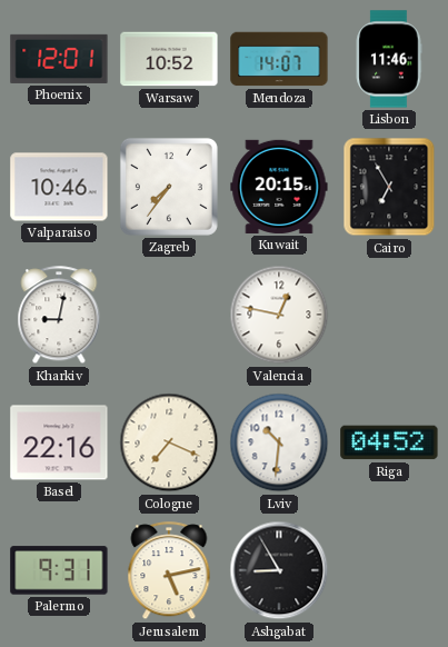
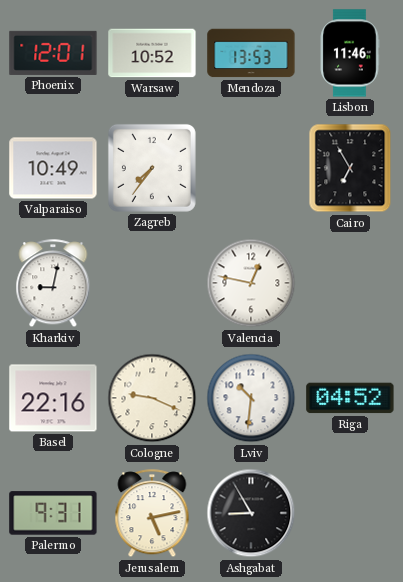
Mendoza: 14:07 -> 13:53 (251, 53)
Valparaiso: 10:46 -> 10:49 (53, 168)
Kuwait: 20:15 -> none (279, 187)
Cologne: 7:19 -> 9:19 (152, 398)
